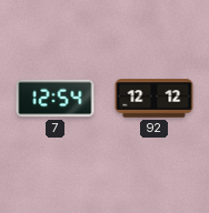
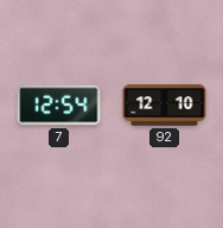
92: 12:12 -> 12:10 (165, 106)
